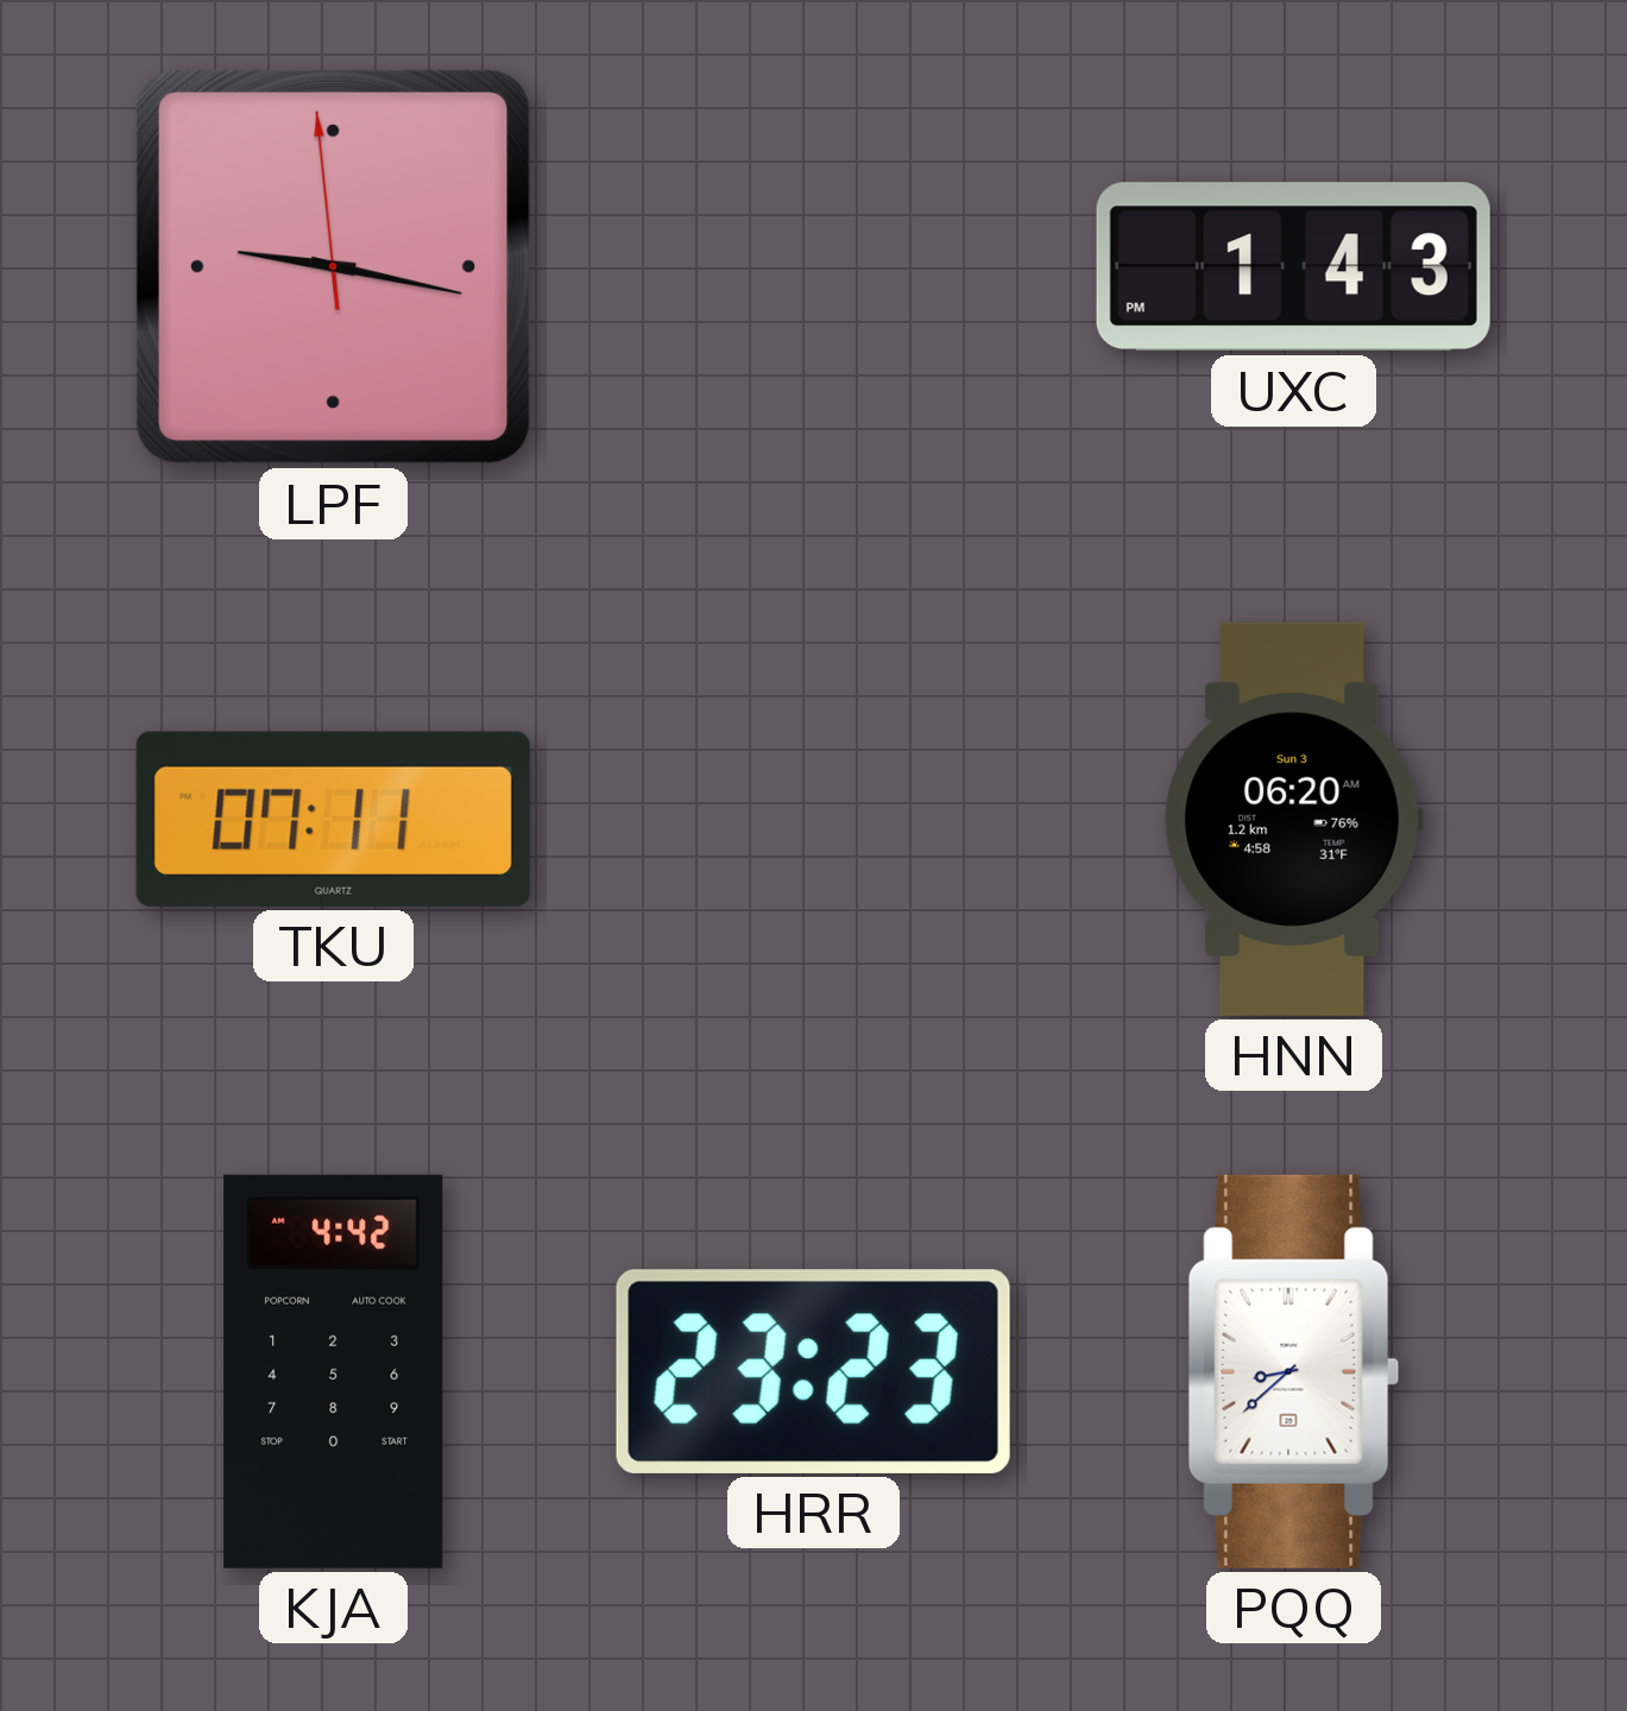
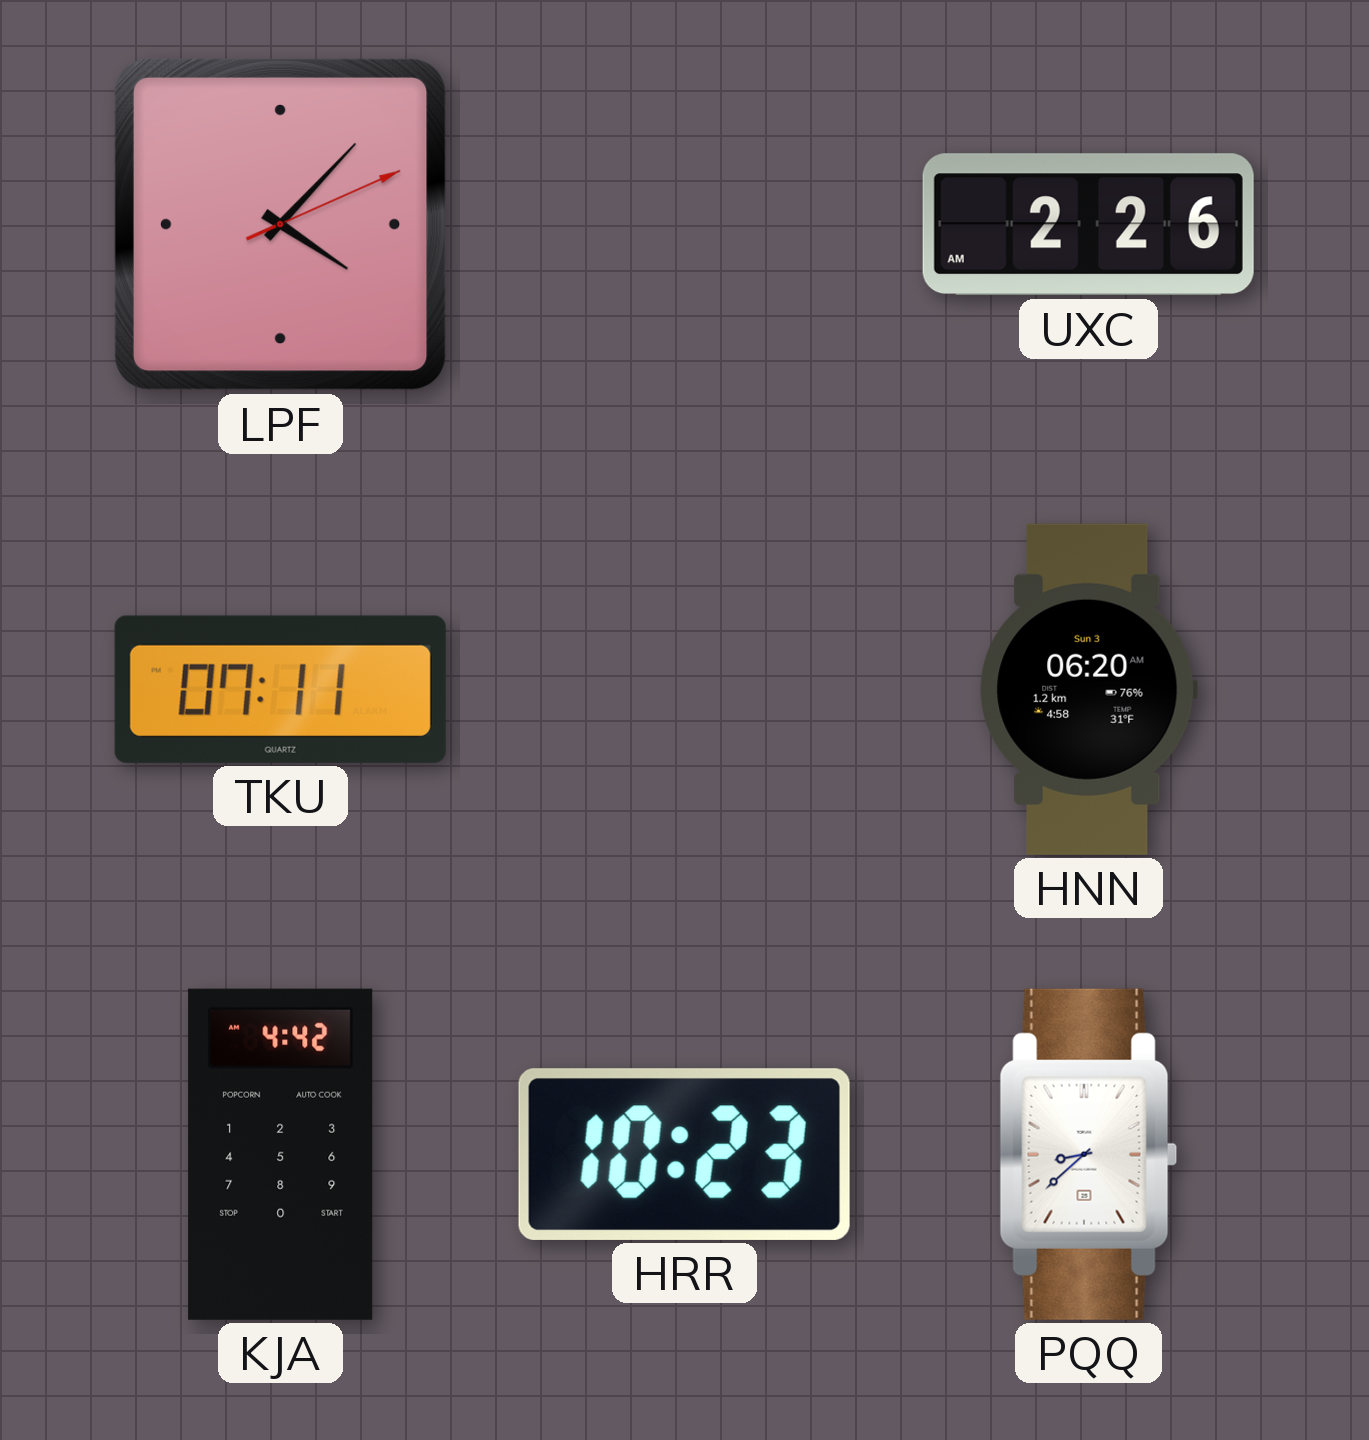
LPF: 9:16 -> 4:07 (280, 224)
UXC: 1:43 -> 2:26 (1088, 225)
HRR: 23:23 -> 10:23 (684, 1154)
